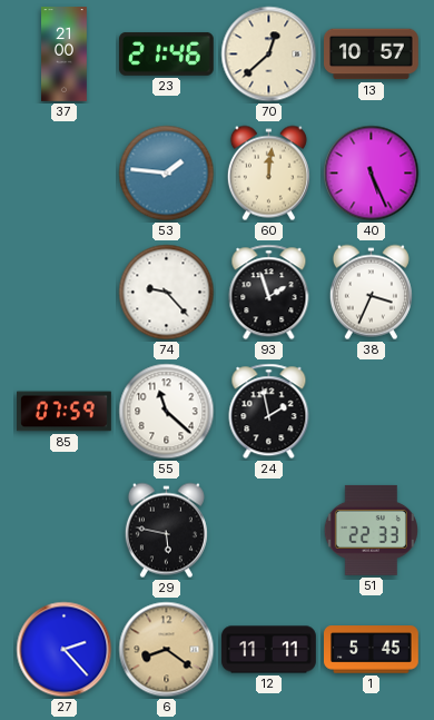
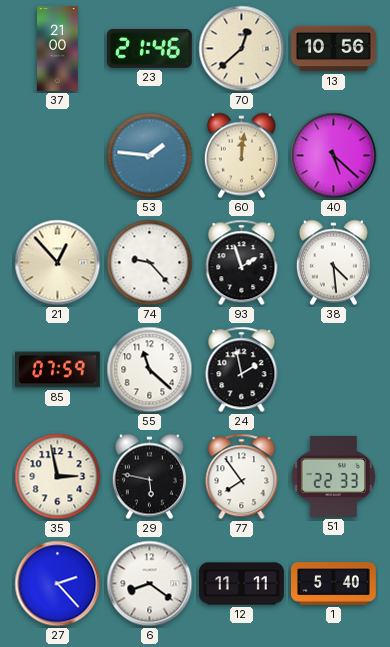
13: 10:57 -> 10:56 (334, 49)
40: 5:26 -> 5:22 (334, 156)
21: none -> 12:53 (58, 263)
38: 3:34 -> 4:29 (333, 263)
35: none -> 2:58 (58, 477)
77: none -> 7:54 (242, 477)
6 dial: champagne -> white (150, 584)
1: 5:45 -> 5:40 (334, 584)
